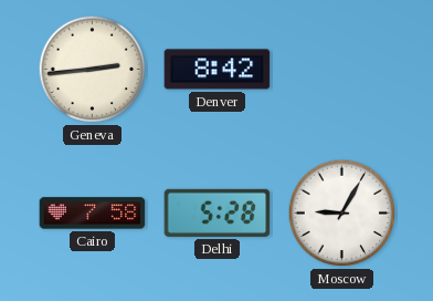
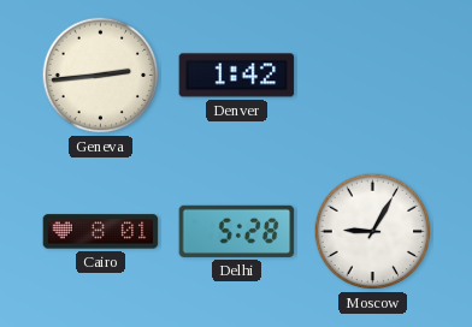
Denver: 8:42 -> 1:42 (237, 76)
Cairo: 7:58 -> 8:01 (101, 232)
